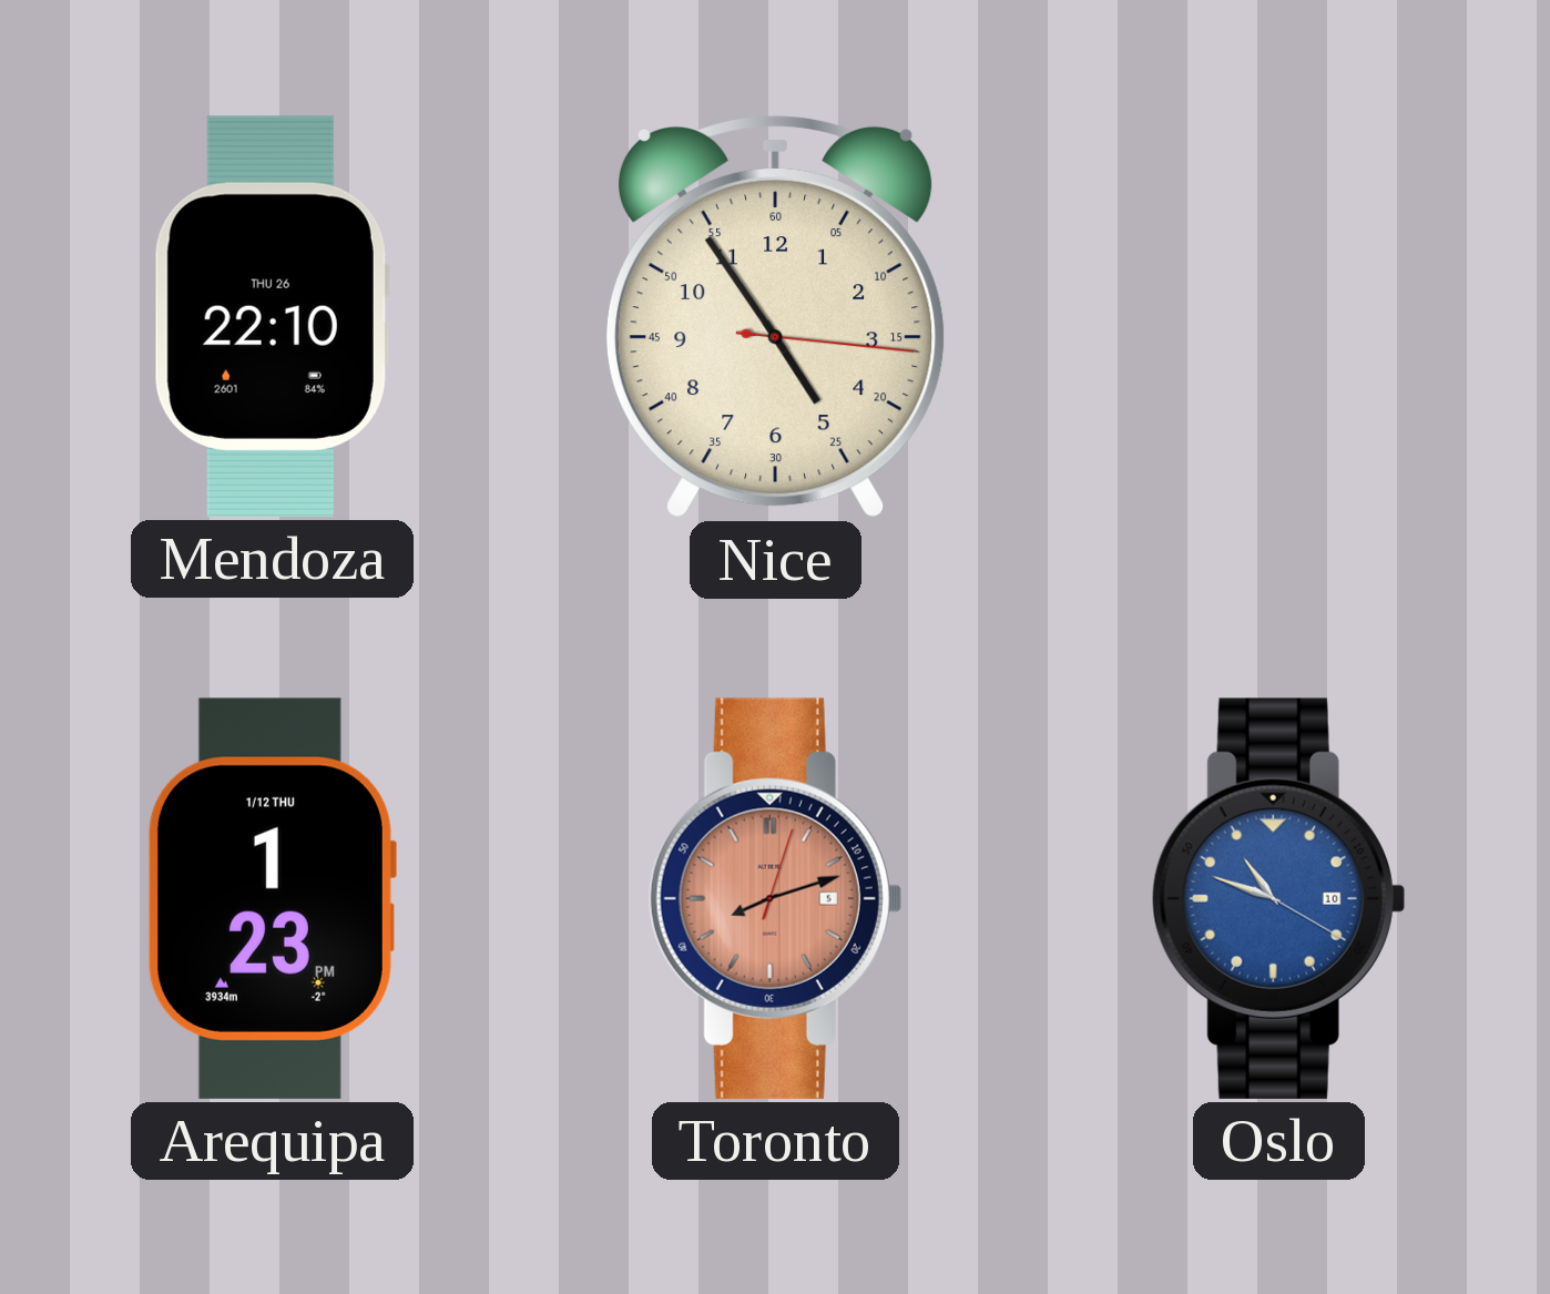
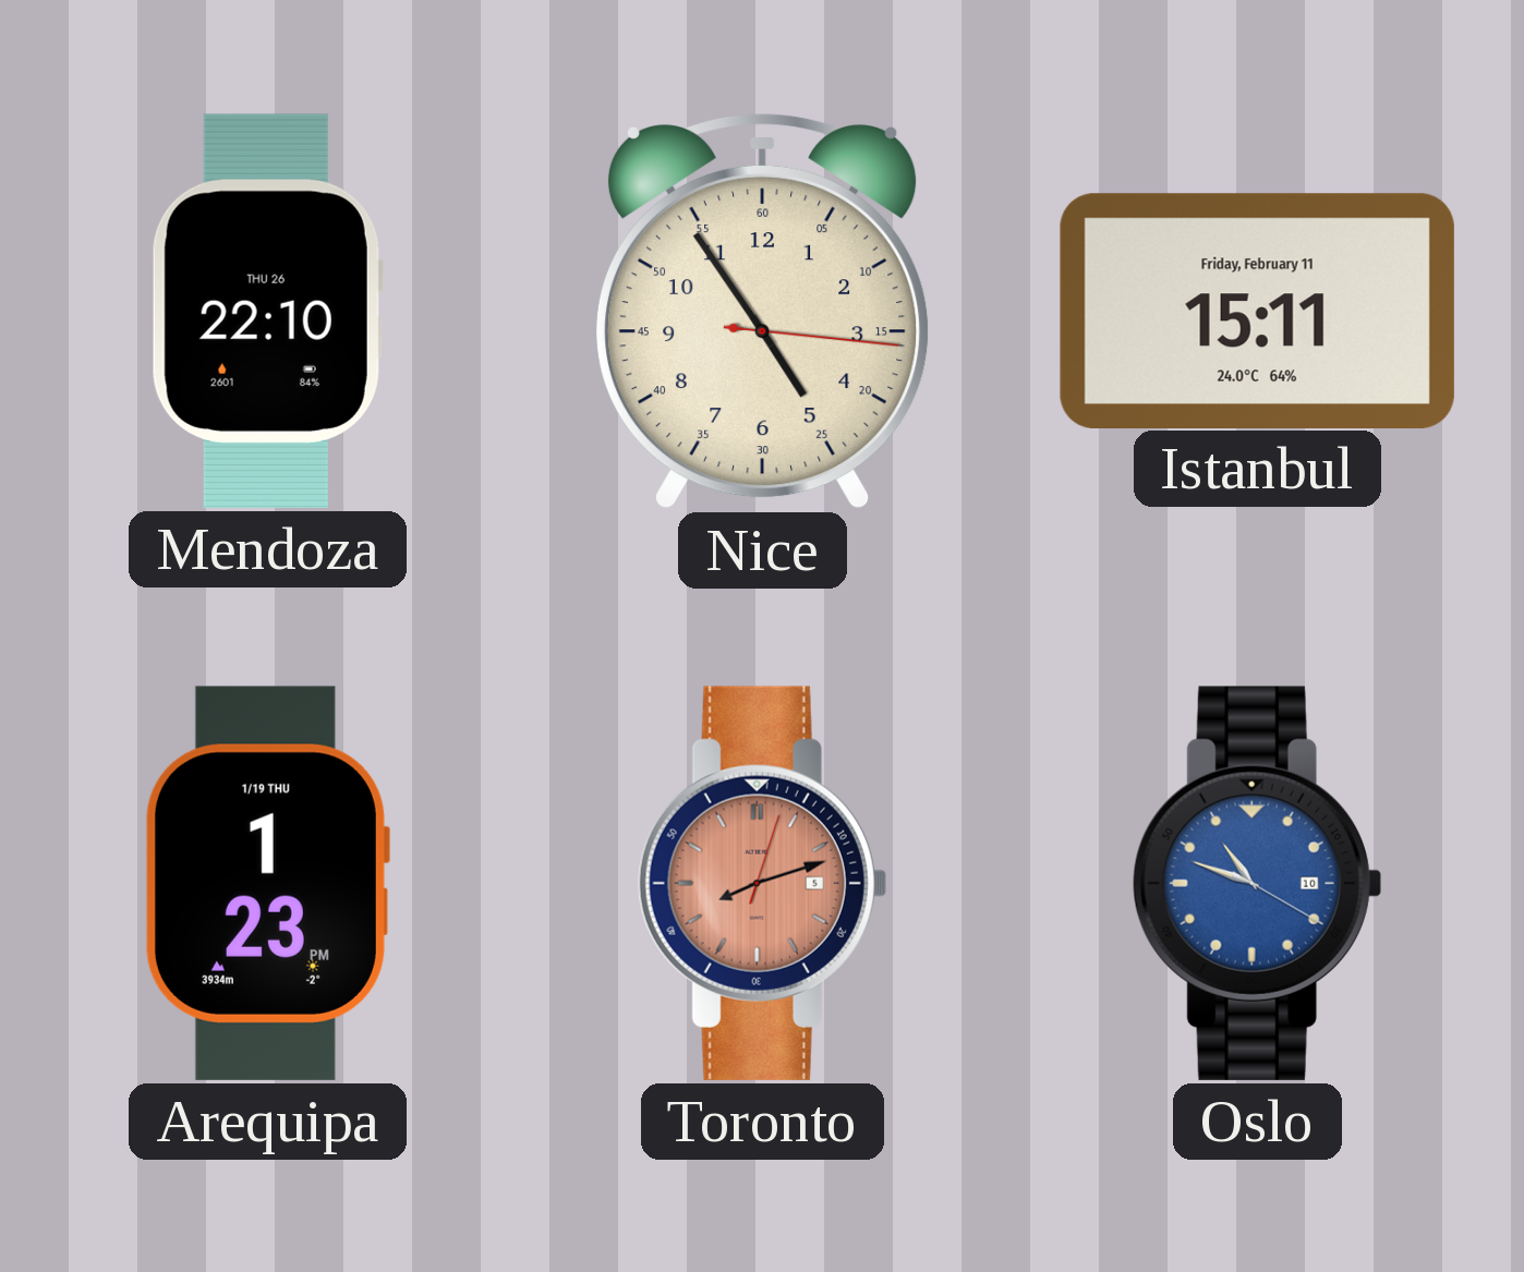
Istanbul: none -> 15:11 (1257, 311)
Arequipa date: 1/12 THU -> 1/19 THU (267, 883)
